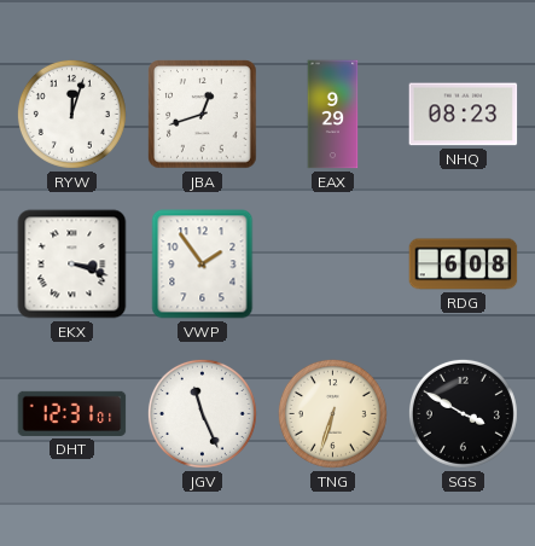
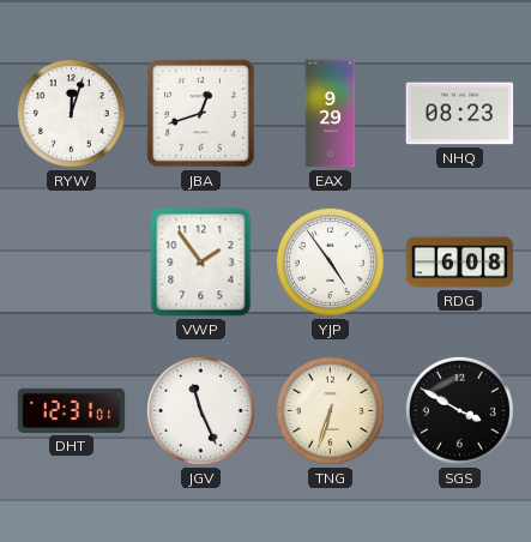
EKX: 3:18 -> none (72, 265)
YJP: none -> 4:54 (330, 261)
